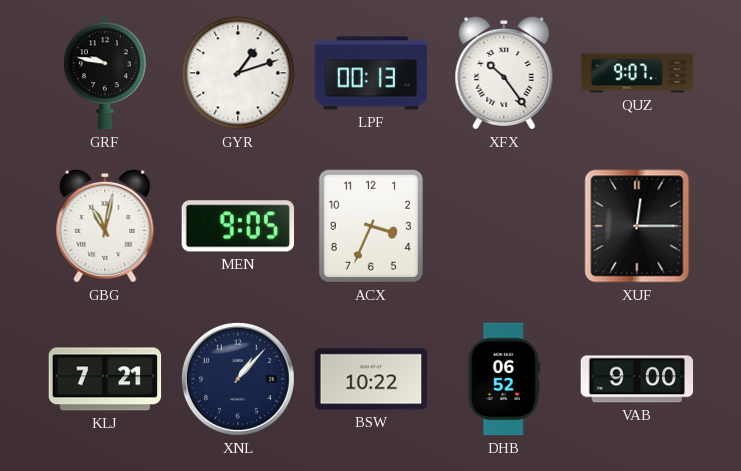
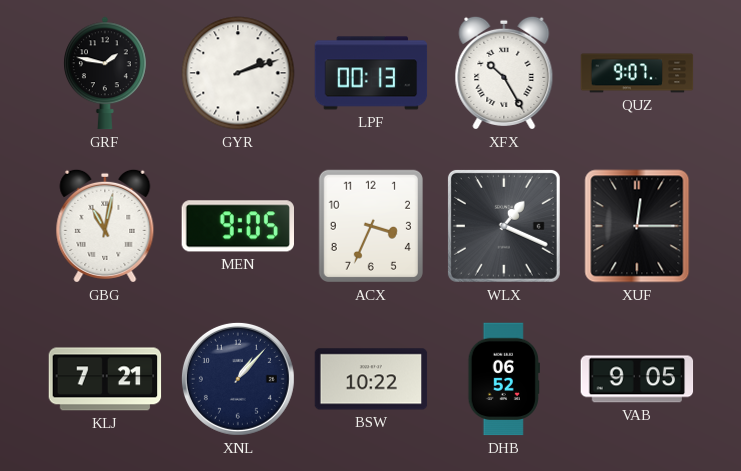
GRF: 9:47 -> 1:47 (106, 73)
GYR: 1:12 -> 2:12 (238, 73)
XFX: 10:24 -> 10:25 (504, 73)
WLX: none -> 1:19 (504, 226)
VAB: 9:00 -> 9:05 (637, 379)
